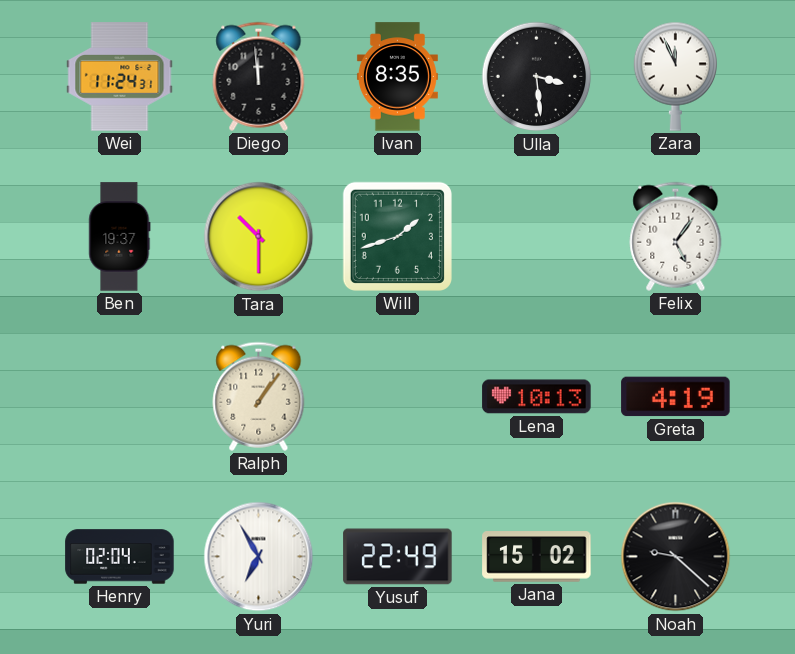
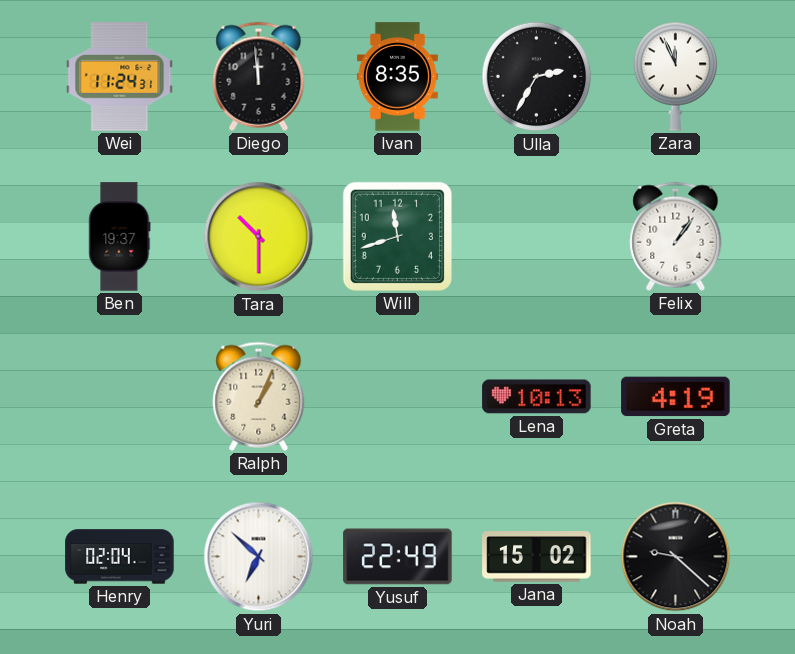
Ulla: 3:29 -> 2:35 (537, 77)
Will: 1:42 -> 11:42 (397, 236)
Felix: 5:06 -> 1:06 (676, 236)
Ralph: 1:06 -> 1:04 (259, 396)
Yuri: 6:55 -> 6:52 (259, 557)
